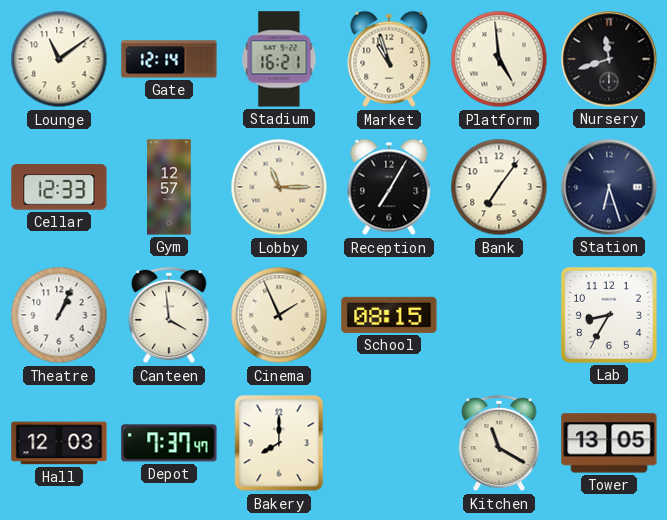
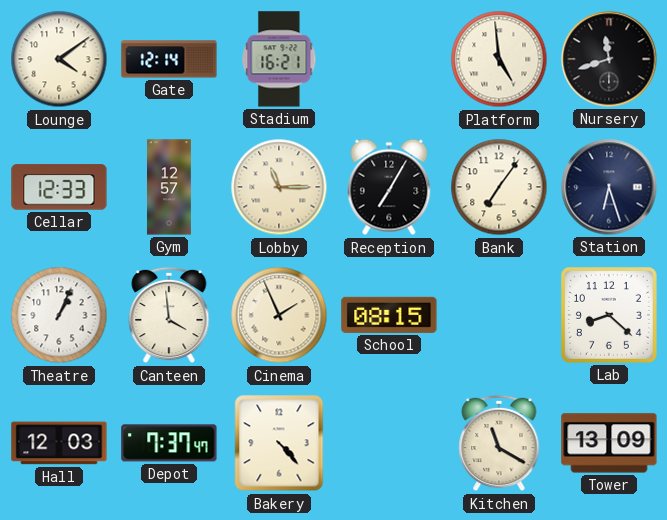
Lounge: 11:09 -> 4:09 (59, 59)
Market: 10:57 -> none (389, 59)
Lab: 8:35 -> 8:22 (609, 315)
Bakery: 8:00 -> 4:23 (279, 443)
Tower: 13:05 -> 13:09 (609, 443)
